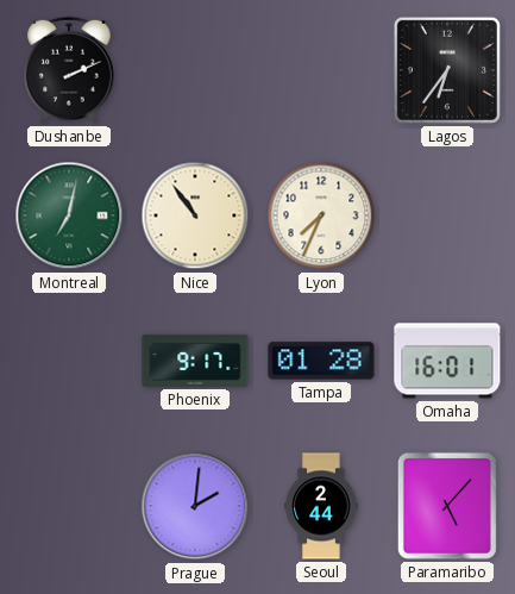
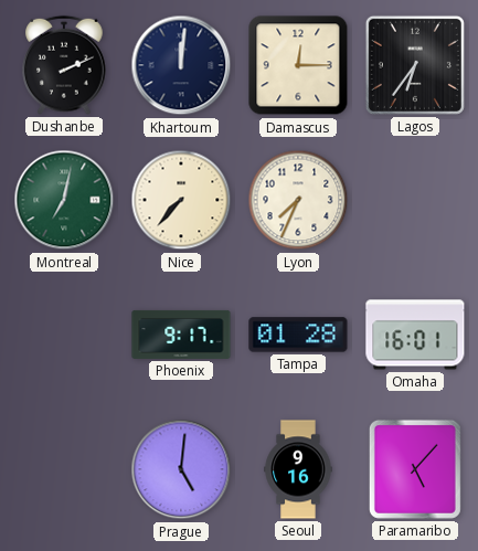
Khartoum: none -> 12:01 (181, 65)
Damascus: none -> 12:15 (298, 65)
Nice: 10:54 -> 7:37 (181, 200)
Prague: 2:01 -> 5:01 (181, 469)
Seoul: 2:44 -> 9:16 (298, 469)
